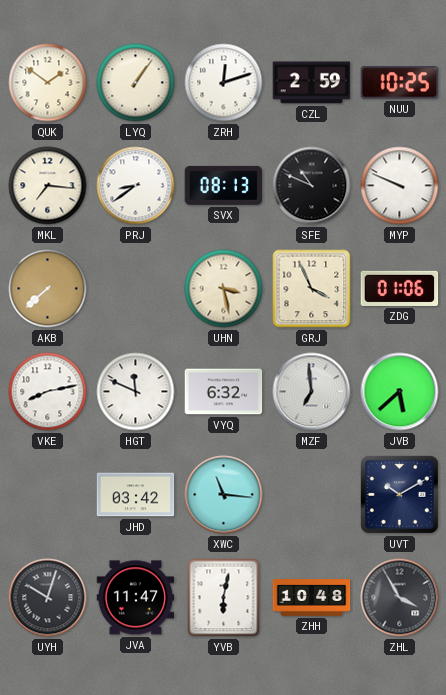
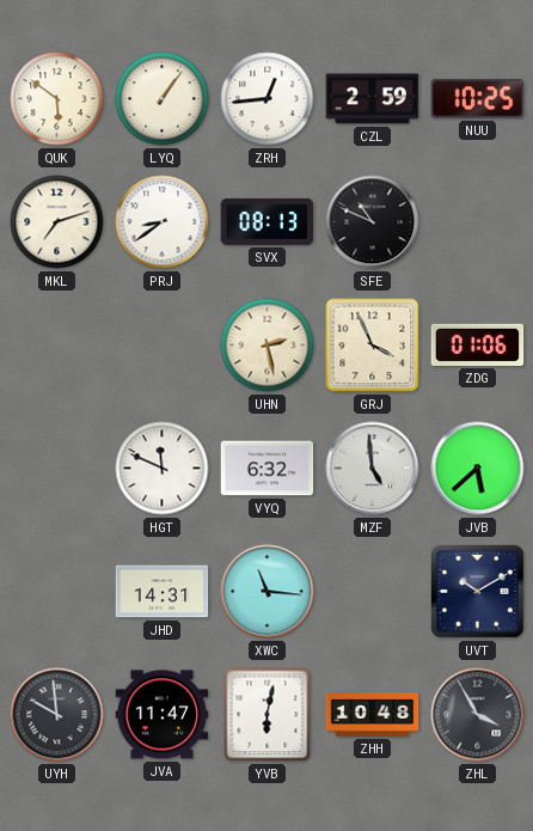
QUK: 1:51 -> 5:51 (57, 99)
ZRH: 12:12 -> 12:44 (268, 99)
MKL: 7:16 -> 7:12 (57, 222)
MYP: 9:49 -> none (400, 186)
AKB: 7:38 -> none (48, 289)
UHN: 3:28 -> 2:28 (268, 346)
VKE: 8:13 -> none (48, 392)
MZF: 6:59 -> 4:59 (373, 469)
JHD: 03:42 -> 14:31 (163, 592)
UYH: 10:03 -> 9:59 (57, 715)
